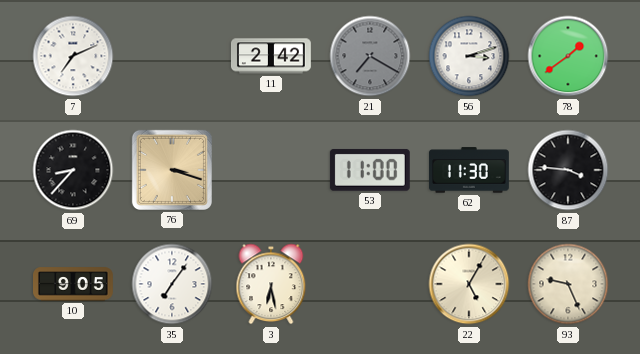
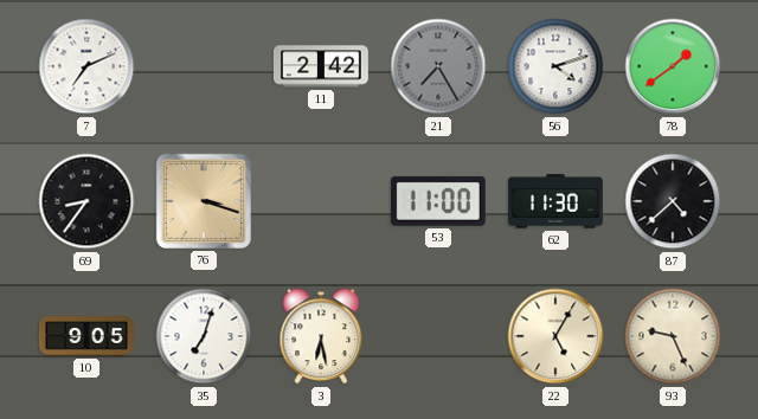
21: 7:20 -> 7:25 (438, 66)
56: 3:12 -> 4:12 (555, 66)
69: 8:37 -> 8:36 (86, 201)
87: 3:46 -> 4:38 (673, 201)
35: 7:06 -> 7:03 (204, 336)
